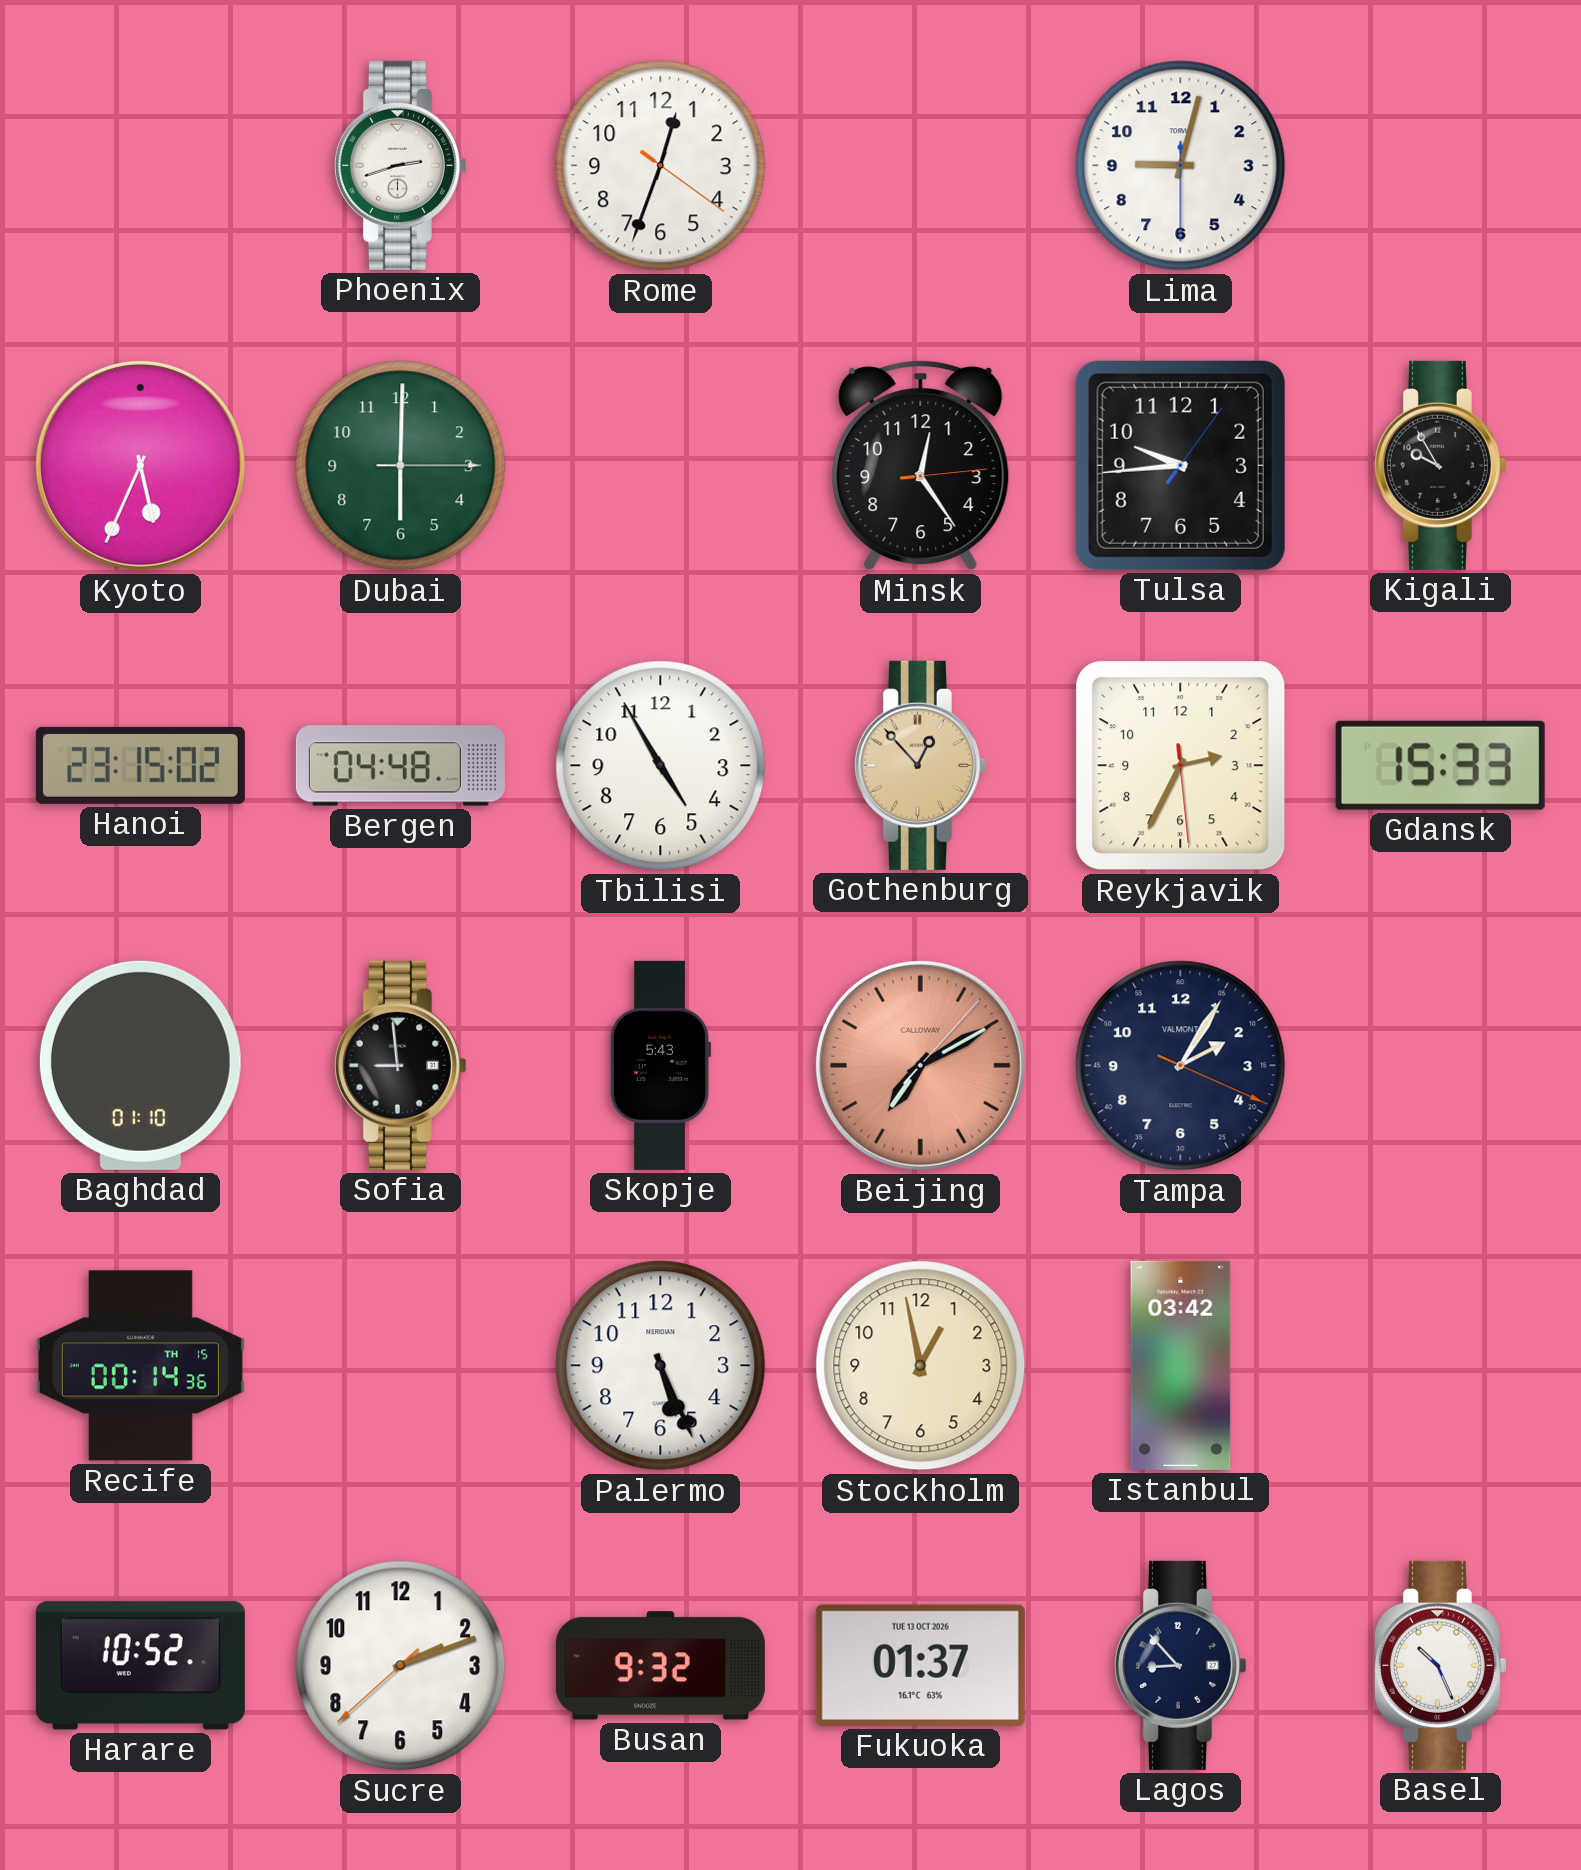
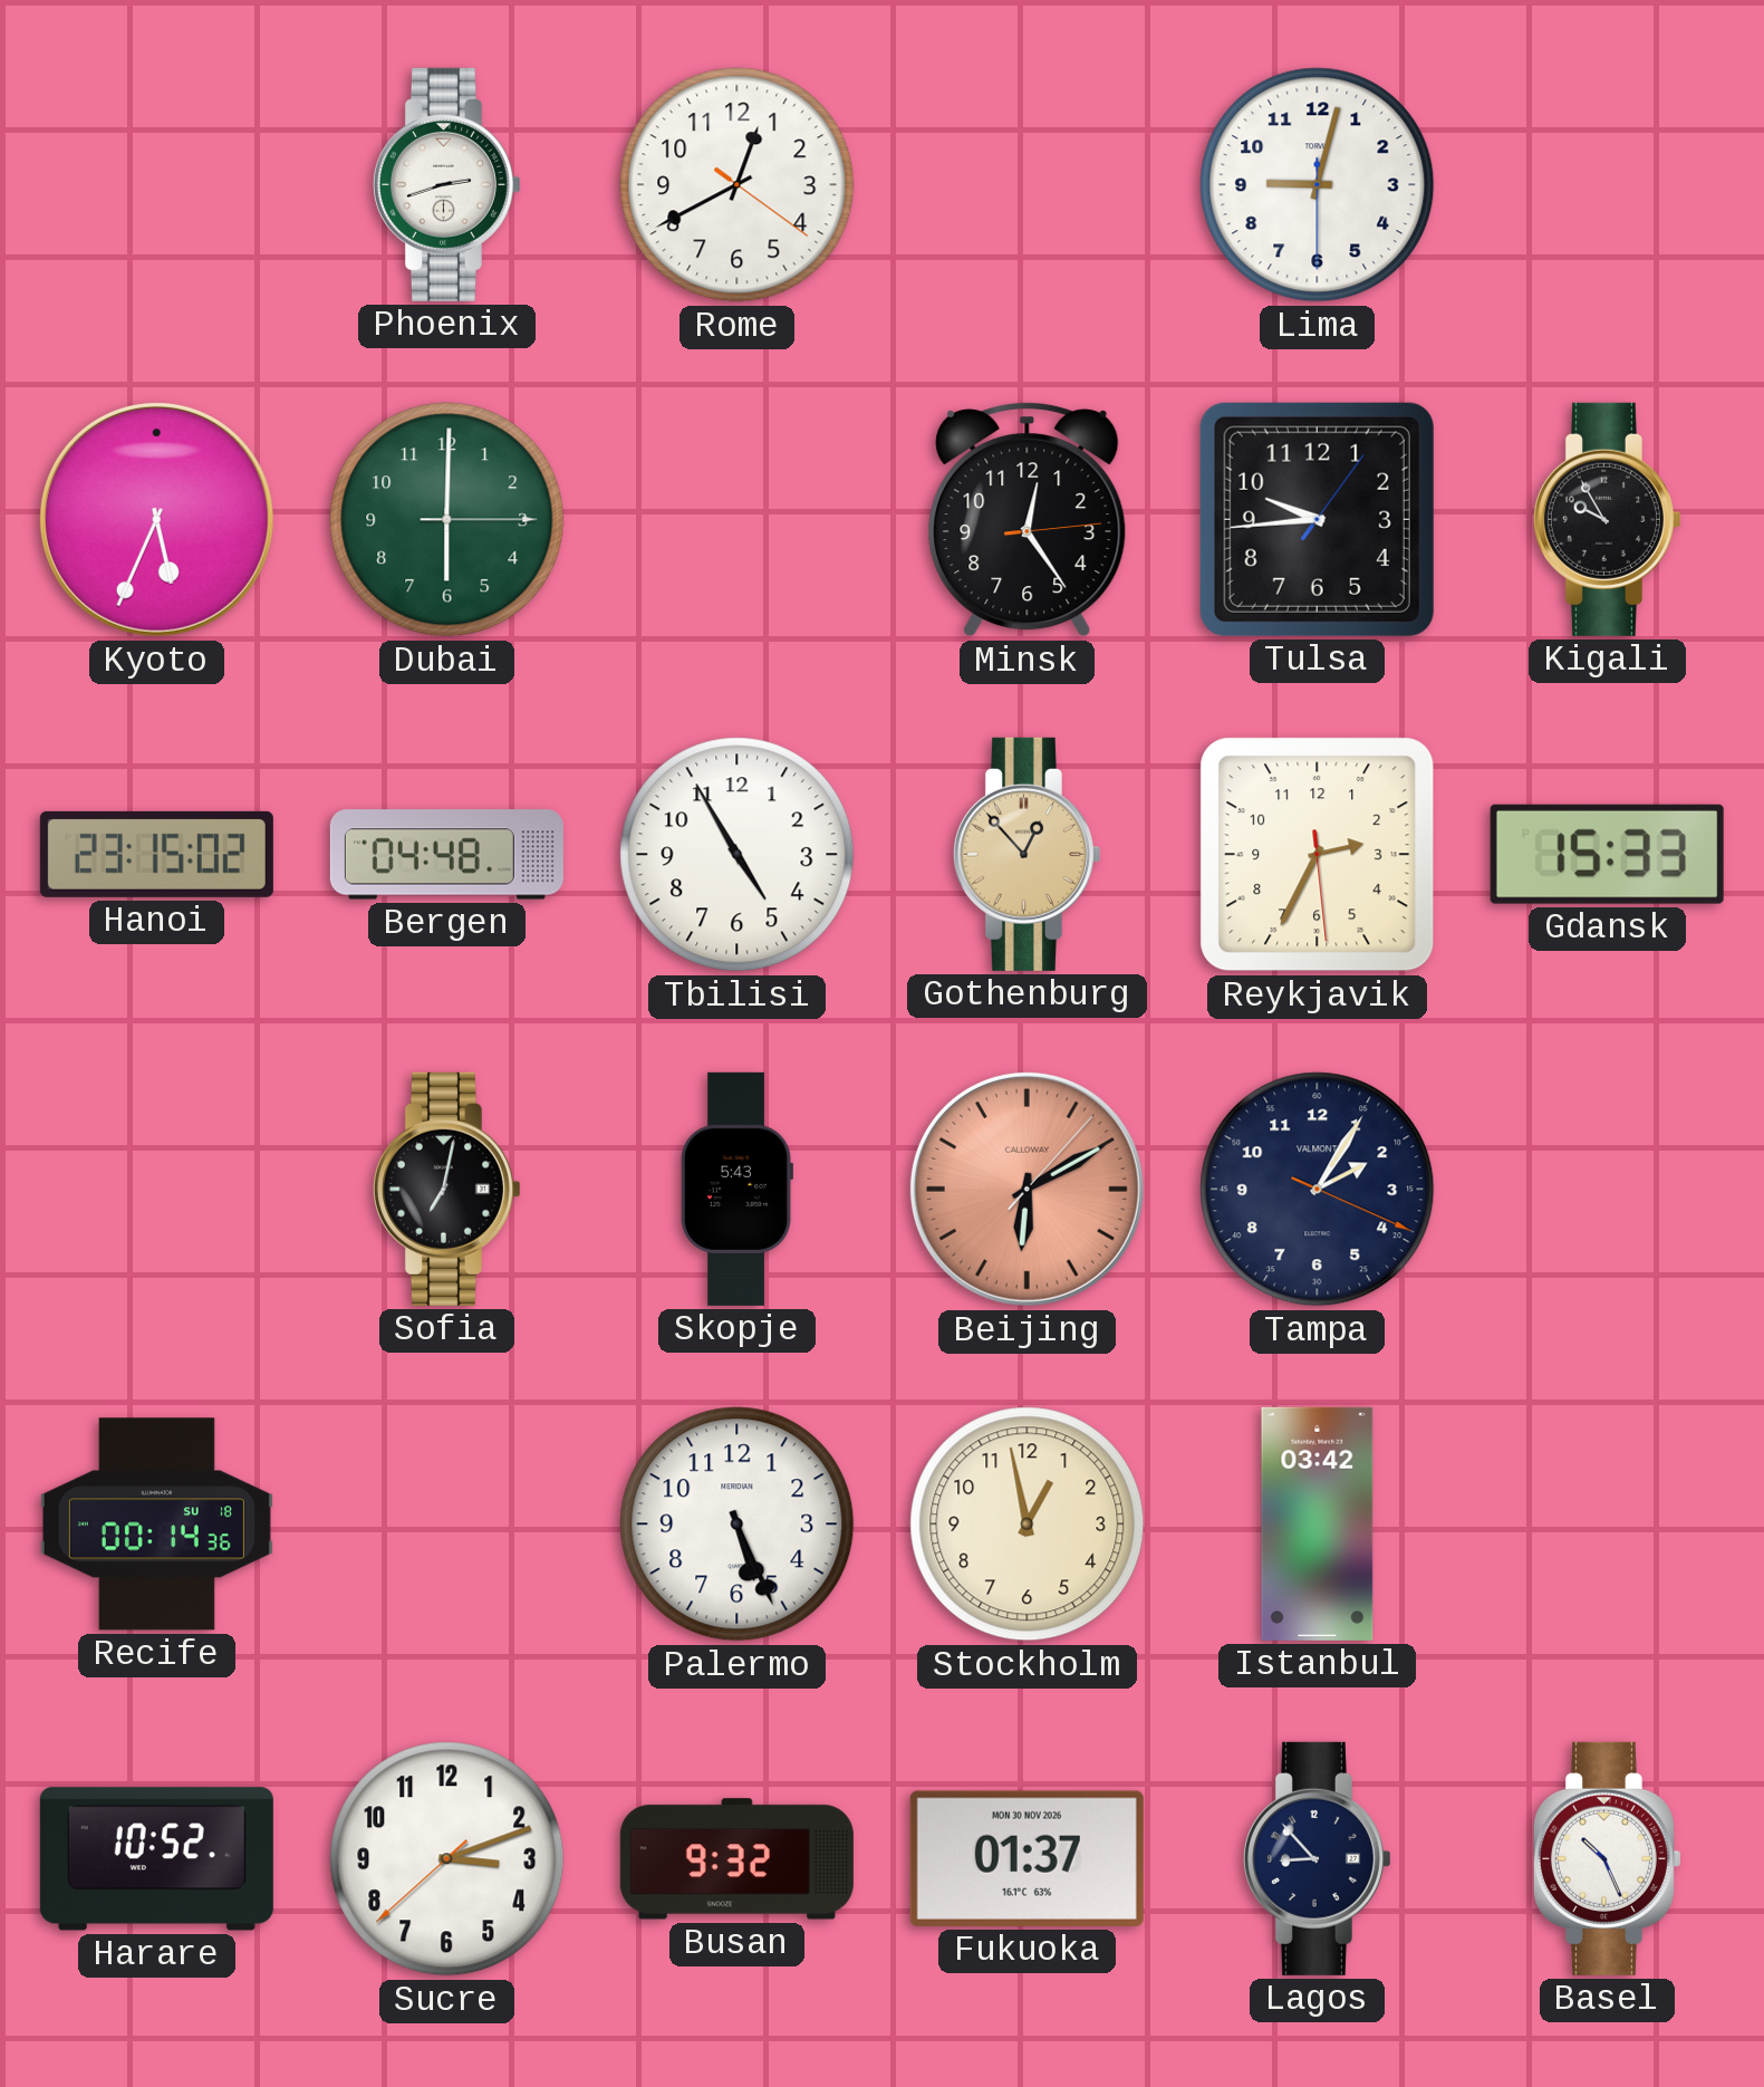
Rome: 12:33 -> 12:40 (738, 185)
Baghdad: 01:10 -> none (140, 1065)
Sofia: 8:59 -> 7:02 (446, 1189)
Beijing: 7:10 -> 6:10 (1026, 1189)
Recife date: TH 15 -> SU 18 (156, 1525)
Sucre: 2:11 -> 3:11 (447, 1859)
Fukuoka date: TUE 13 OCT 2026 -> MON 30 NOV 2026 (1026, 1858)
